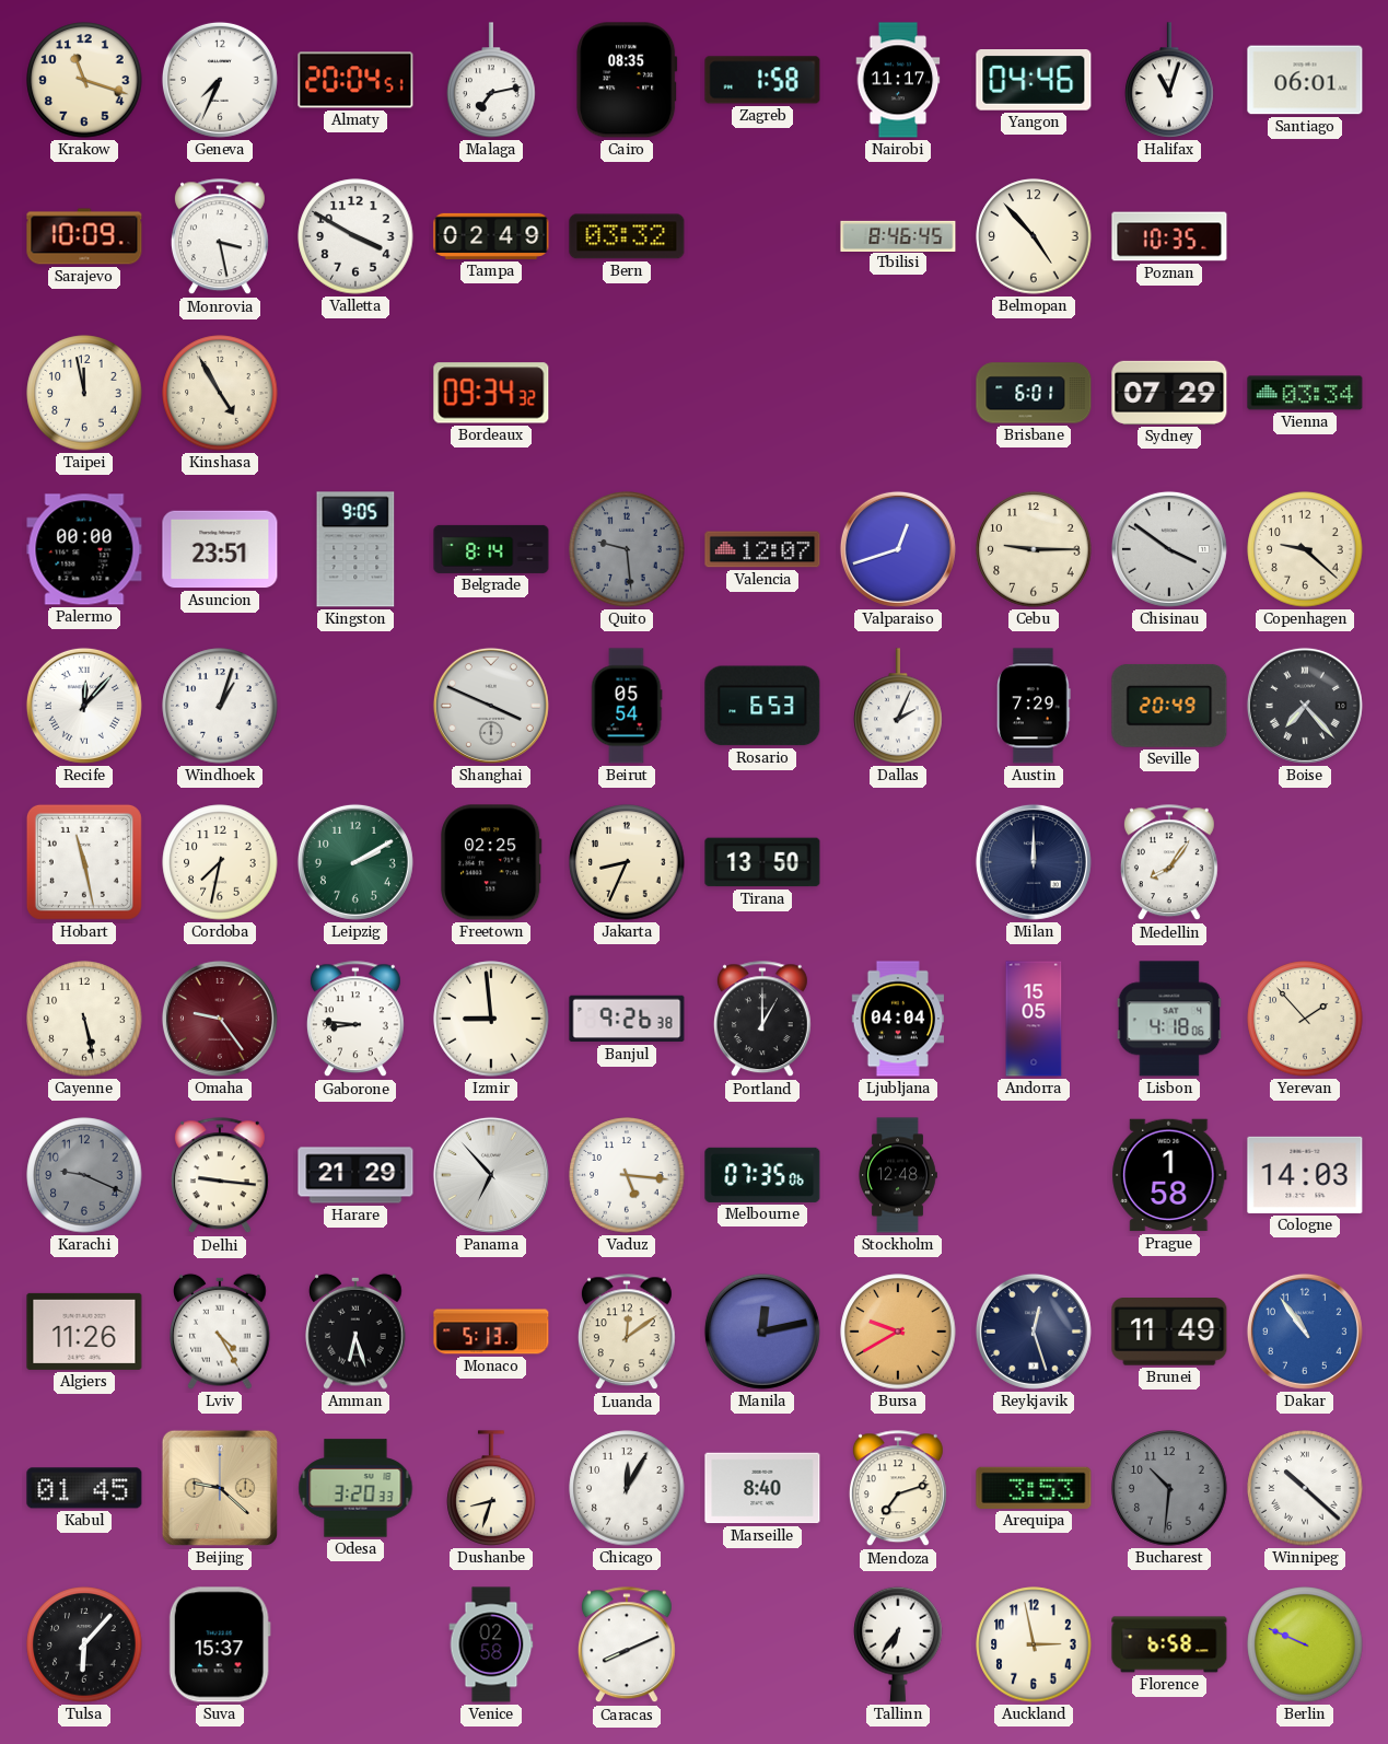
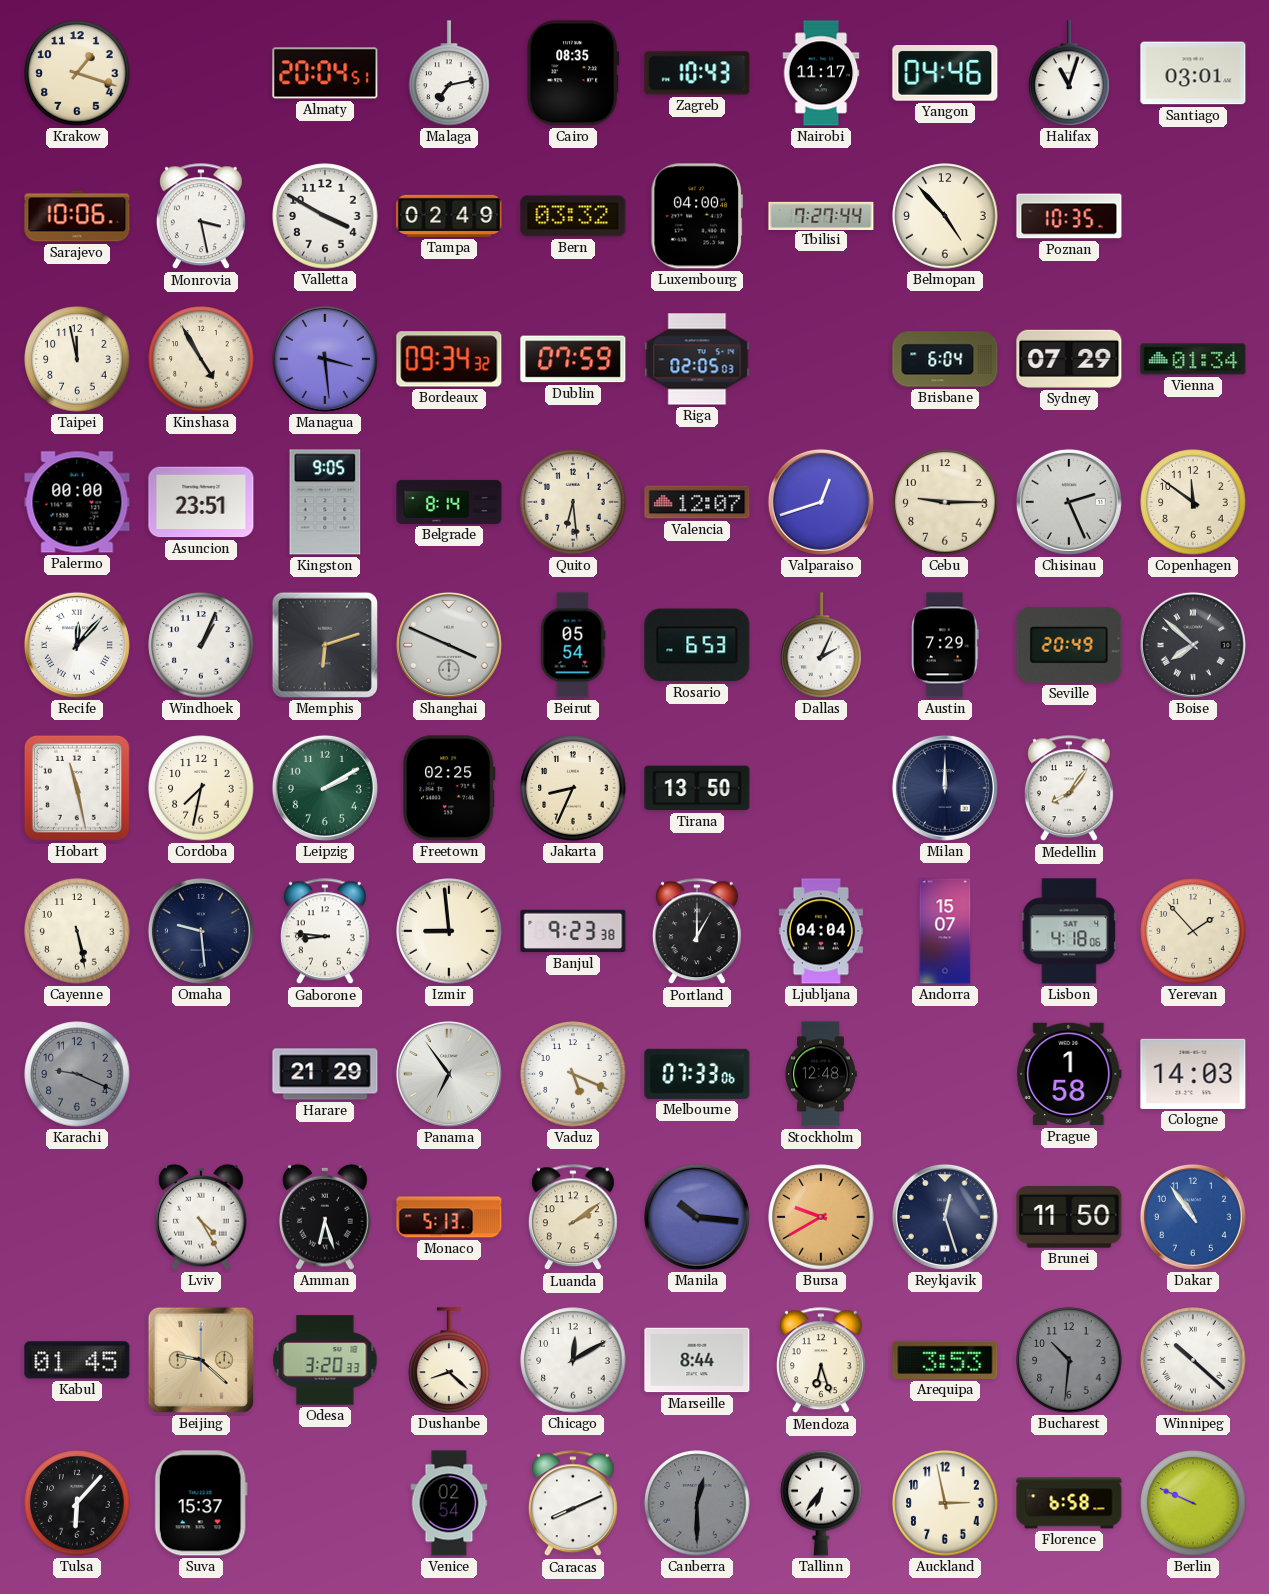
Krakow: 11:18 -> 1:18 (77, 73)
Geneva: 7:34 -> none (220, 80)
Zagreb: 1:58 -> 10:43 (697, 73)
Santiago: 06:01 -> 03:01 (1193, 73)
Sarajevo: 10:09 -> 10:06 (77, 216)
Luxembourg: none -> 04:00 (697, 216)
Tbilisi: 8:46 -> 7:27 (821, 215)
Managua: none -> 3:29 (325, 359)
Dublin: none -> 07:59 (573, 359)
Riga: none -> 02:05 (697, 359)
Brisbane: 6:01 -> 6:04 (945, 359)
Vienna: 03:34 -> 01:34 (1193, 359)
Quito: 9:29 -> 6:29 (573, 502)
Quito dial: grey -> cream (573, 502)
Chisinau: 3:51 -> 2:26 (1069, 502)
Copenhagen: 9:22 -> 11:51 (1193, 502)
Windhoek: 1:03 -> 1:04 (201, 645)
Memphis: none -> 6:12 (325, 645)
Boise: 7:23 -> 7:52 (1193, 645)
Omaha: 9:24 -> 9:29 (201, 931)
Omaha dial: burgundy -> navy (201, 931)
Banjul: 9:26 -> 9:23 (573, 931)
Andorra: 15:05 -> 15:07 (945, 931)
Delhi: 9:16 -> none (220, 1176)
Panama: 6:53 -> 6:54 (449, 1074)
Vaduz: 5:16 -> 5:19 (573, 1074)
Melbourne: 07:35 -> 07:33 (697, 1074)
Algiers: 11:26 -> none (84, 1332)
Luanda: 12:09 -> 2:09 (573, 1218)
Manila: 12:13 -> 10:16 (697, 1217)
Brunei: 11:49 -> 11:50 (1069, 1217)
Dushanbe: 8:33 -> 8:22 (449, 1360)
Chicago: 12:05 -> 12:10 (573, 1360)
Marseille: 8:40 -> 8:44 (697, 1360)
Mendoza: 7:12 -> 6:27 (821, 1361)
Venice: 02:58 -> 02:54 (449, 1503)
Canberra: none -> 12:30 (697, 1503)
